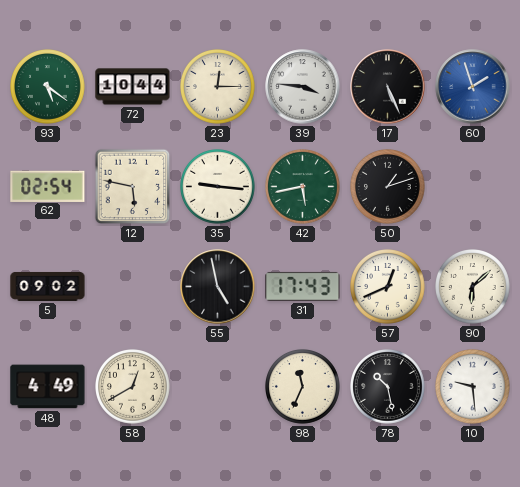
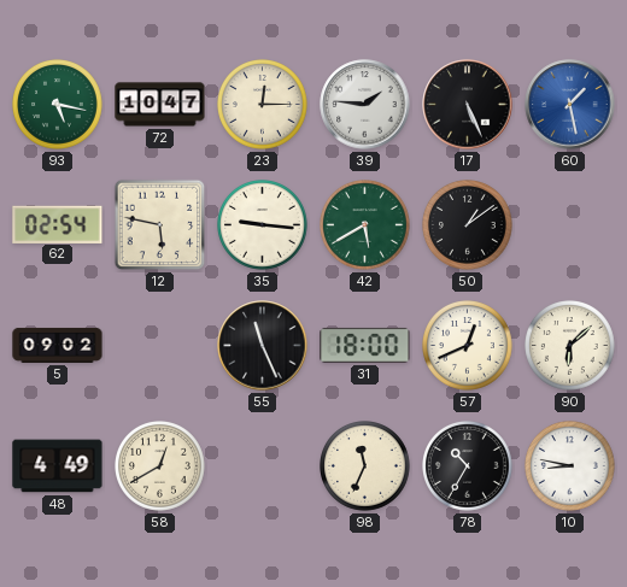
93: 5:21 -> 5:17 (58, 105)
72: 10:44 -> 10:47 (160, 105)
39: 3:46 -> 1:46 (365, 105)
60: 1:57 -> 1:28 (570, 105)
42: 5:43 -> 5:40 (365, 225)
50: 1:12 -> 1:09 (468, 225)
55: 4:58 -> 11:26 (263, 346)
31: 17:43 -> 18:00 (365, 345)
78: 10:28 -> 10:35 (468, 466)
10: 9:29 -> 8:47 (570, 466)
